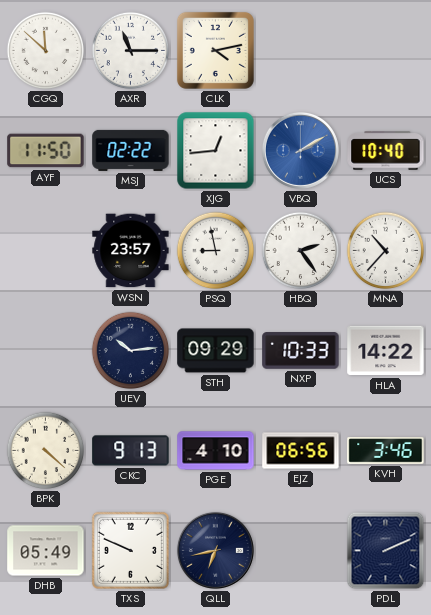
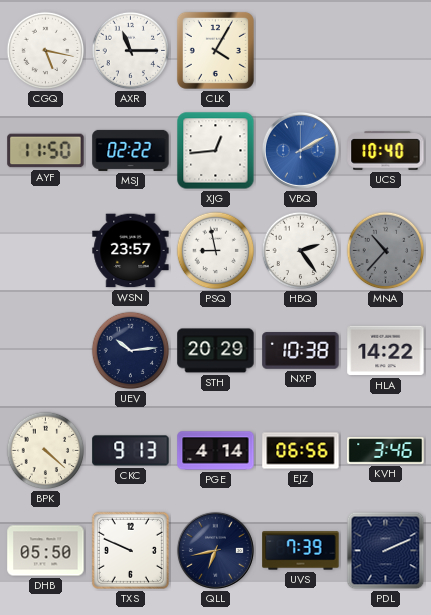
CGQ: 11:52 -> 5:17 (46, 51)
CLK: 4:13 -> 4:05 (215, 50)
MNA dial: white -> grey (386, 251)
STH: 09:29 -> 20:29 (216, 351)
NXP: 10:33 -> 10:38 (301, 351)
PGE: 4:10 -> 4:14 (216, 451)
DHB: 05:49 -> 05:50 (46, 551)
UVS: none -> 7:39 (301, 551)
